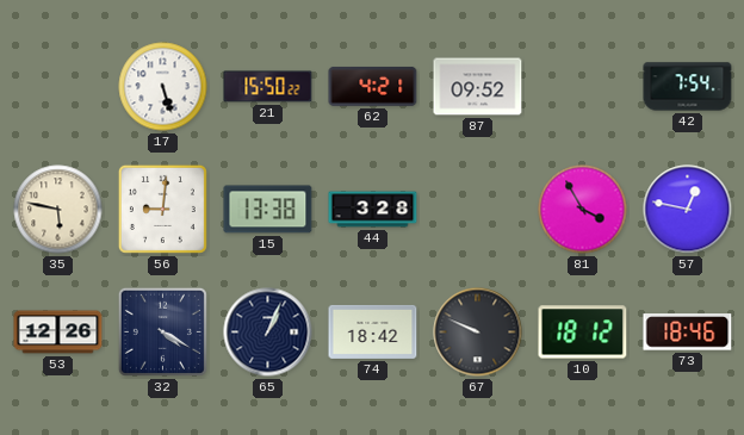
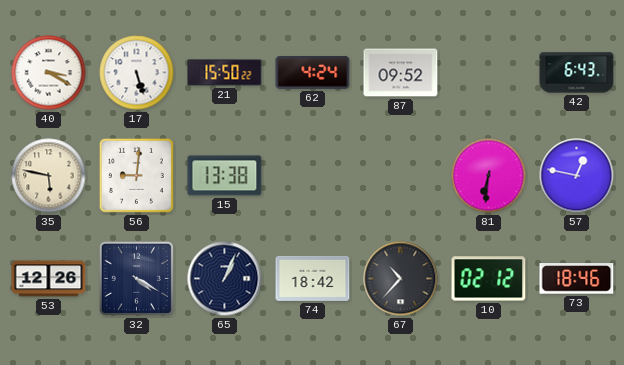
40: none -> 3:20 (49, 73)
62: 4:21 -> 4:24 (313, 73)
42: 7:54 -> 6:43 (577, 73)
44: 3:28 -> none (373, 210)
81: 3:55 -> 6:31 (489, 176)
67: 9:49 -> 10:37 (401, 279)
10: 18:12 -> 02:12 (489, 279)
